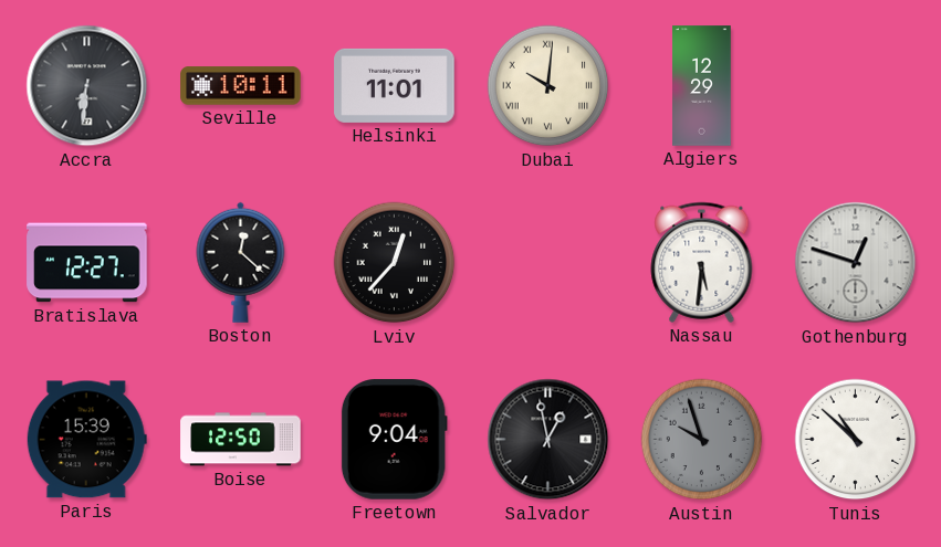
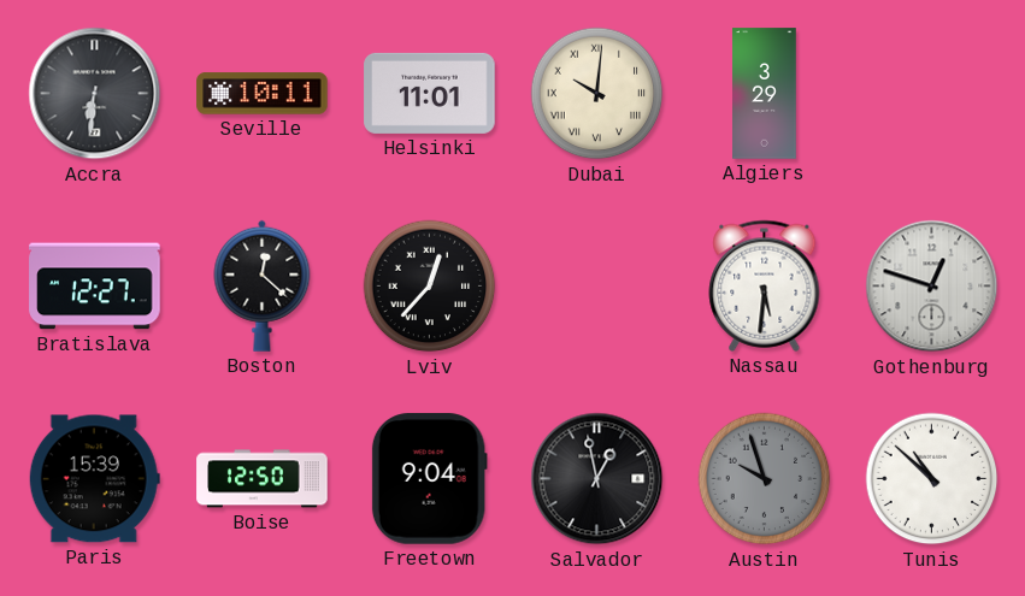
Algiers: 12:29 -> 3:29 (765, 94)
